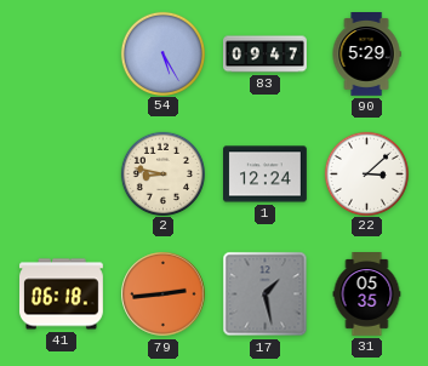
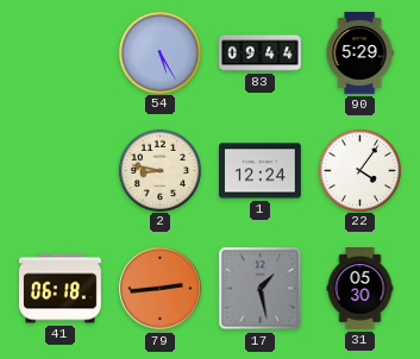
83: 09:47 -> 09:44 (261, 53)
22: 3:08 -> 4:06 (359, 170)
31: 05:35 -> 05:30 (361, 289)
